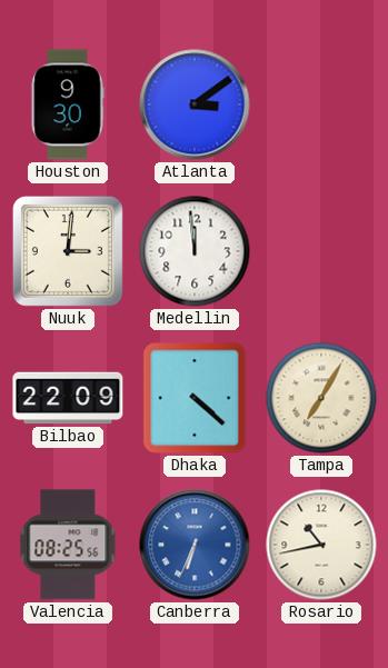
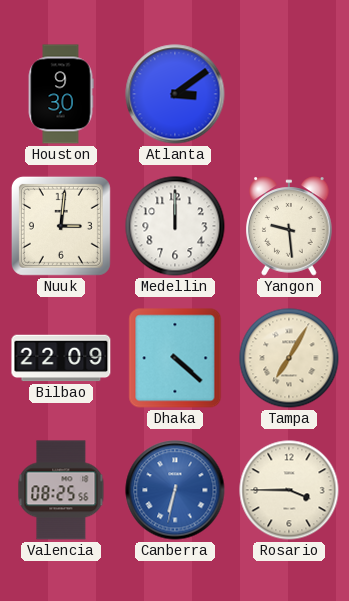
Medellin: 11:59 -> 12:00 (175, 226)
Yangon: none -> 9:29 (289, 226)
Canberra: 6:34 -> 6:32 (175, 490)
Rosario: 10:43 -> 3:45 (289, 490)
